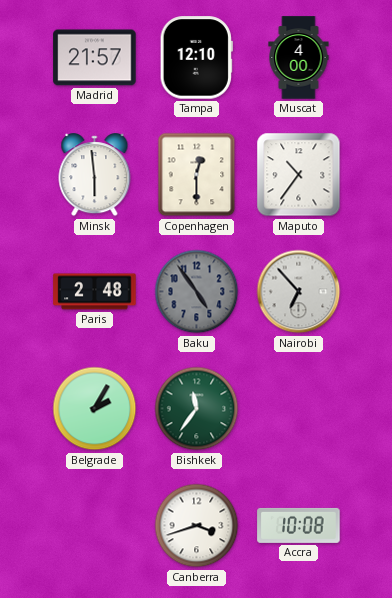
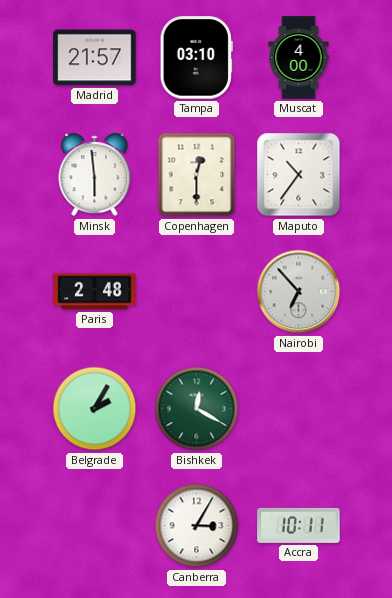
Tampa: 12:10 -> 03:10 (196, 58)
Baku: 4:54 -> none (197, 292)
Bishkek: 11:36 -> 12:20 (197, 409)
Canberra: 3:42 -> 3:05 (197, 526)
Accra: 10:08 -> 10:11 (299, 525)
